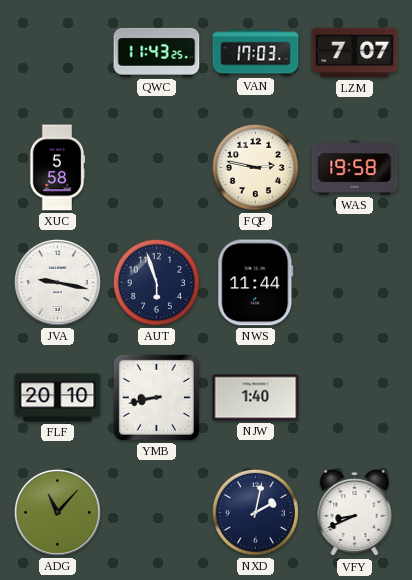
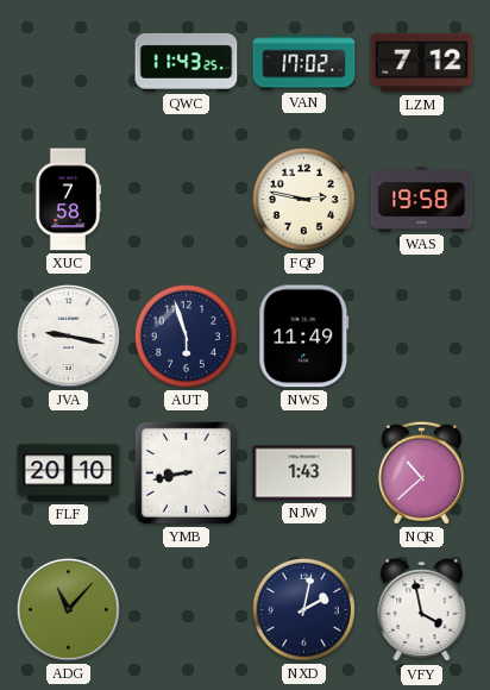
VAN: 17:03 -> 17:02 (304, 63)
LZM: 7:07 -> 7:12 (422, 63)
XUC: 5:58 -> 7:58 (68, 200)
NWS: 11:44 -> 11:49 (304, 337)
NJW: 1:40 -> 1:43 (304, 473)
NQR: none -> 10:38 (421, 472)
VFY: 8:41 -> 3:58 (422, 610)
